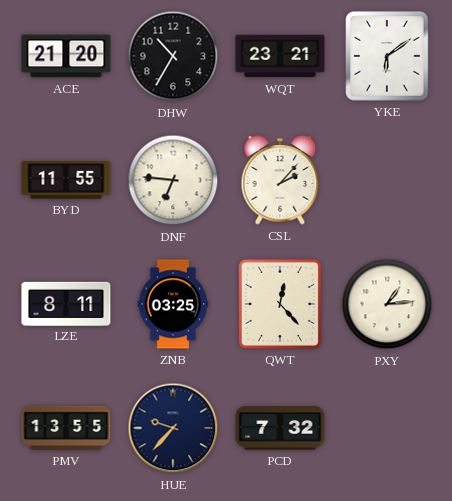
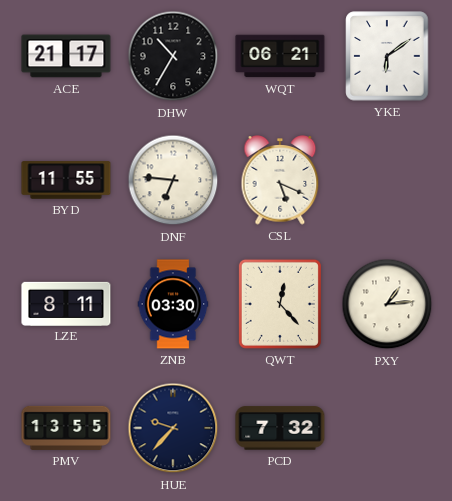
ACE: 21:20 -> 21:17 (66, 56)
WQT: 23:21 -> 06:21 (280, 56)
CSL: 2:07 -> 5:19 (280, 180)
ZNB: 03:25 -> 03:30 (173, 304)
